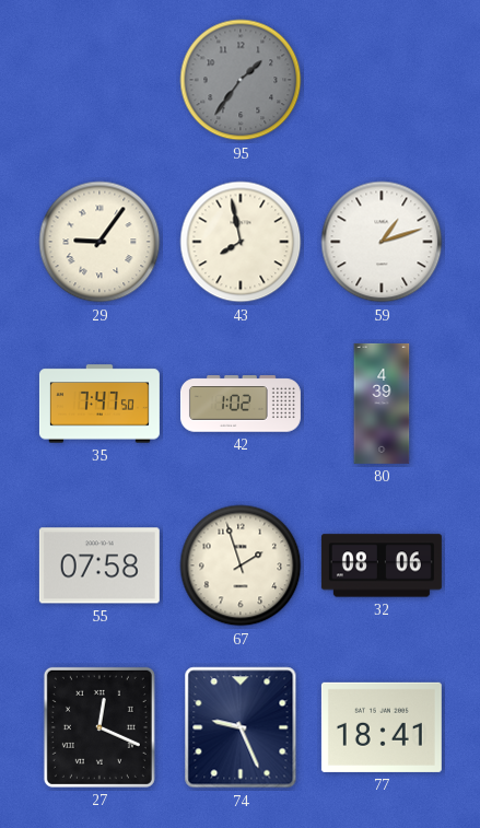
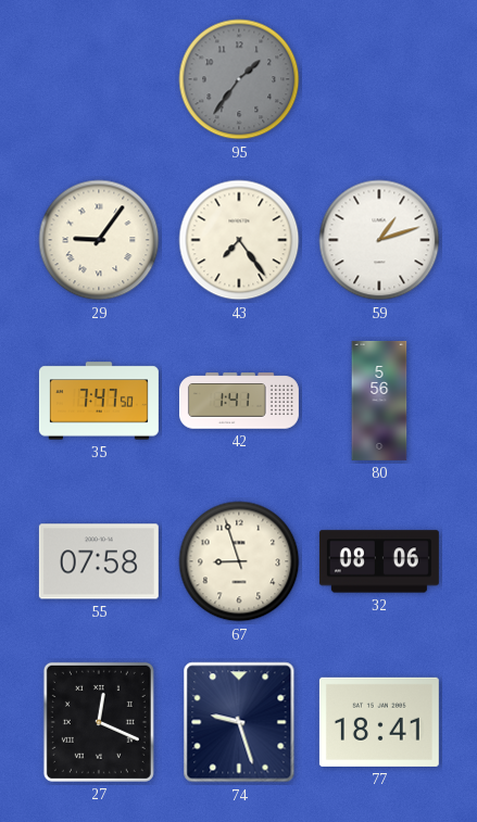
43: 7:58 -> 7:24 (239, 240)
42: 1:02 -> 1:41 (239, 401)
80: 4:39 -> 5:56 (379, 401)
67: 1:57 -> 8:57 (239, 561)
74: 9:26 -> 9:27 (239, 722)
